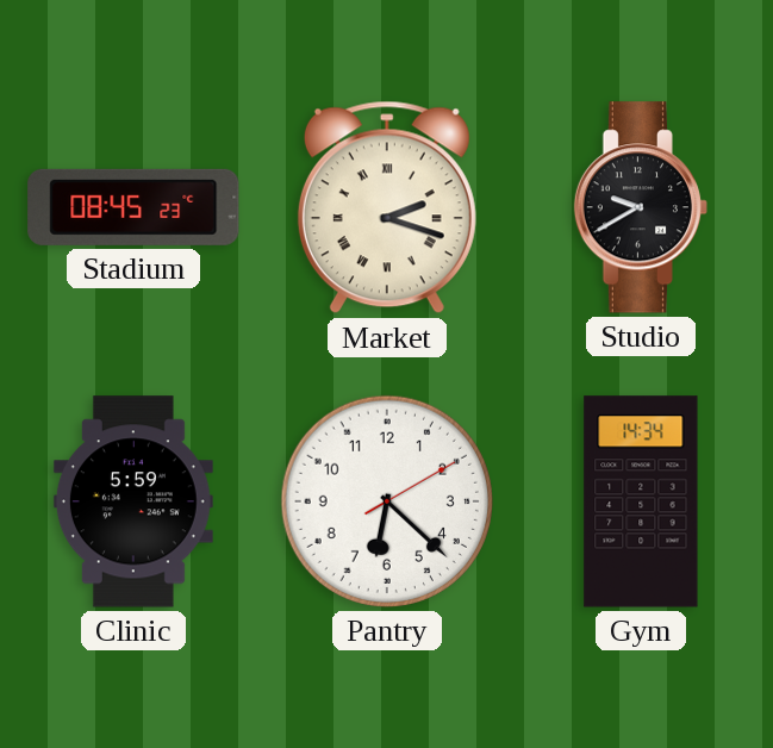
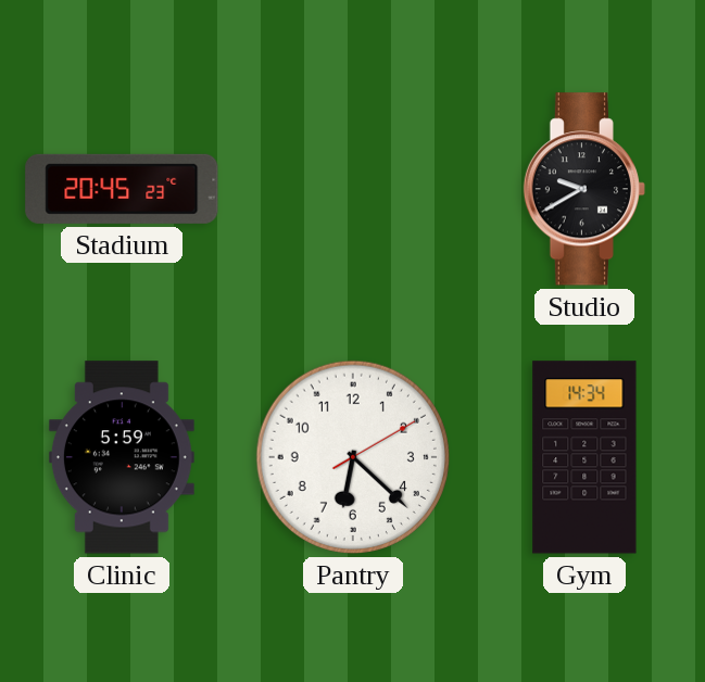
Stadium: 08:45 -> 20:45 (122, 189)
Market: 2:18 -> none (387, 207)
